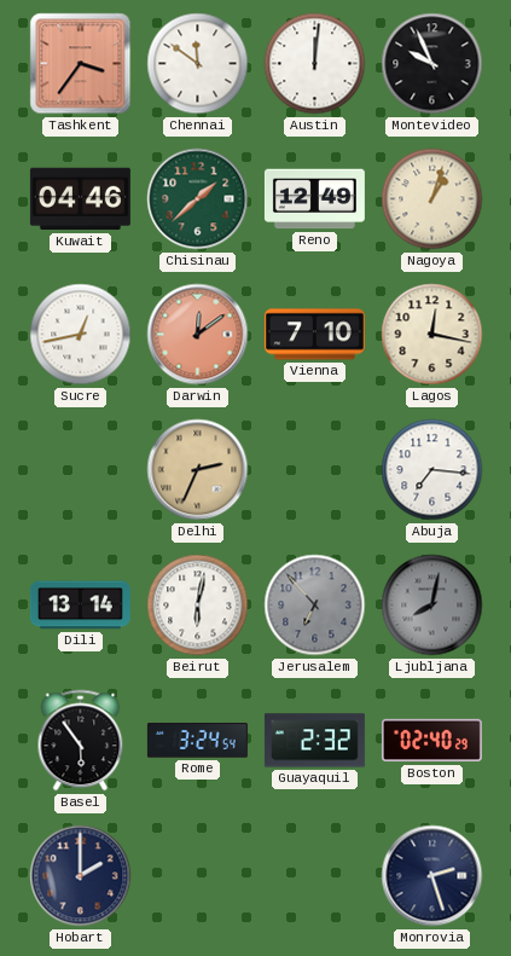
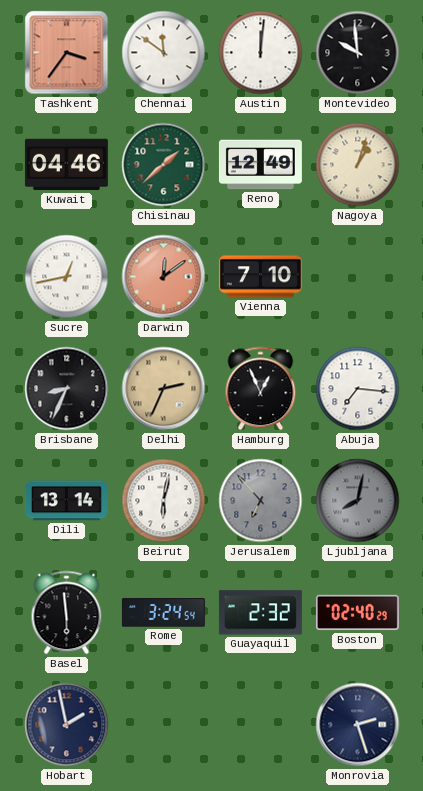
Montevideo: 9:56 -> 9:59 (358, 53)
Lagos: 12:17 -> none (432, 335)
Brisbane: none -> 8:34 (67, 389)
Hamburg: none -> 12:56 (261, 389)
Basel: 5:54 -> 5:59 (67, 613)
Hobart: 2:00 -> 1:58 (67, 725)
